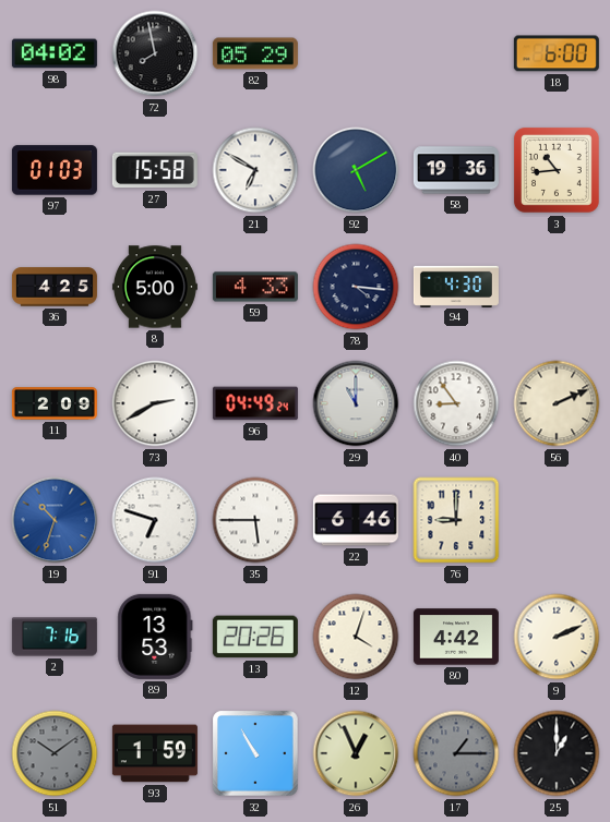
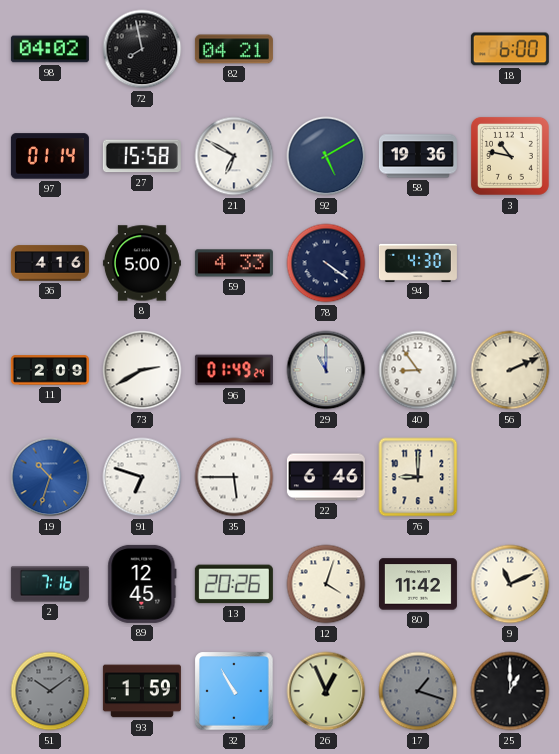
82: 05:29 -> 04:21 (234, 49)
97: 01:03 -> 01:14 (50, 156)
3: 10:44 -> 10:47 (510, 156)
36: 4:25 -> 4:16 (50, 263)
78: 4:16 -> 4:21 (326, 263)
96: 04:49 -> 01:49 (234, 370)
89: 13:53 -> 12:45 (142, 584)
80: 4:42 -> 11:42 (418, 584)
9: 2:11 -> 11:11 (510, 584)
17: 1:15 -> 1:18 (418, 691)
